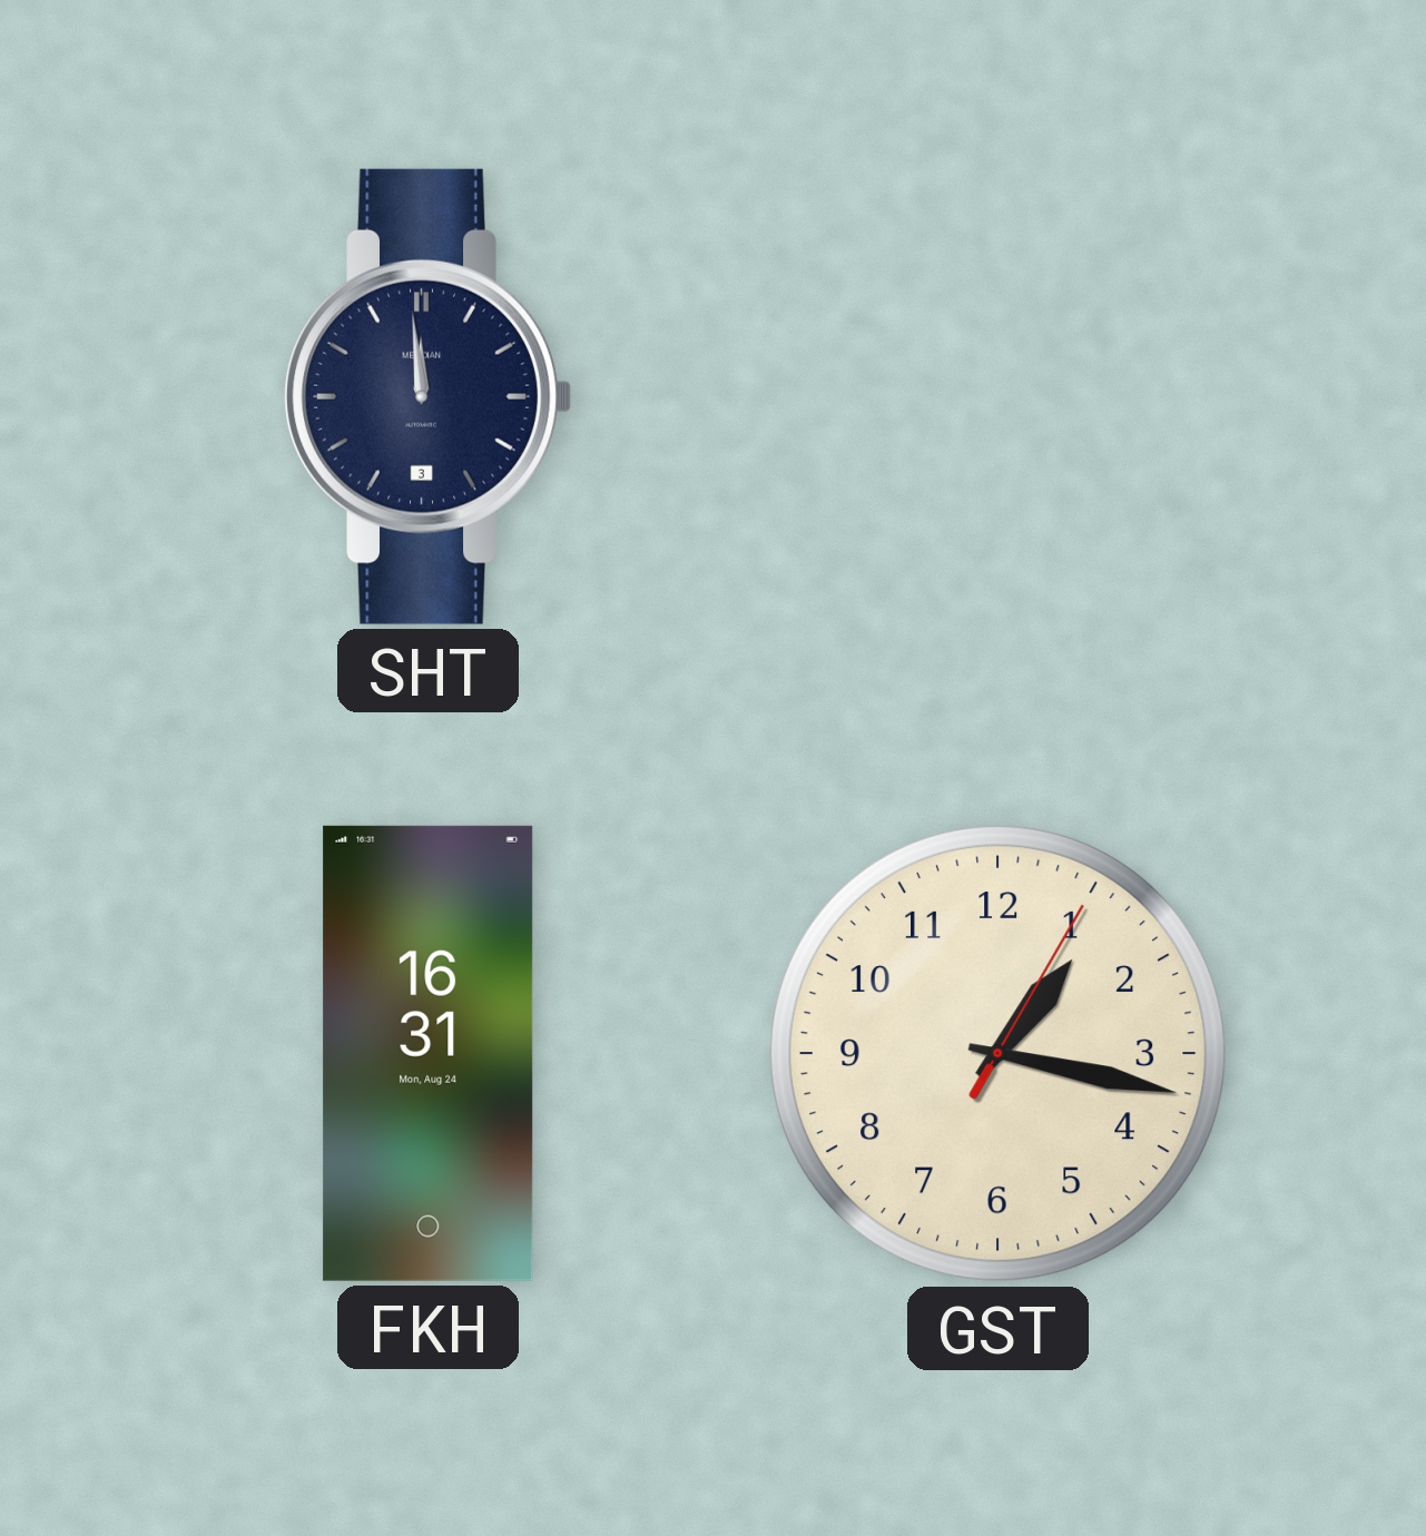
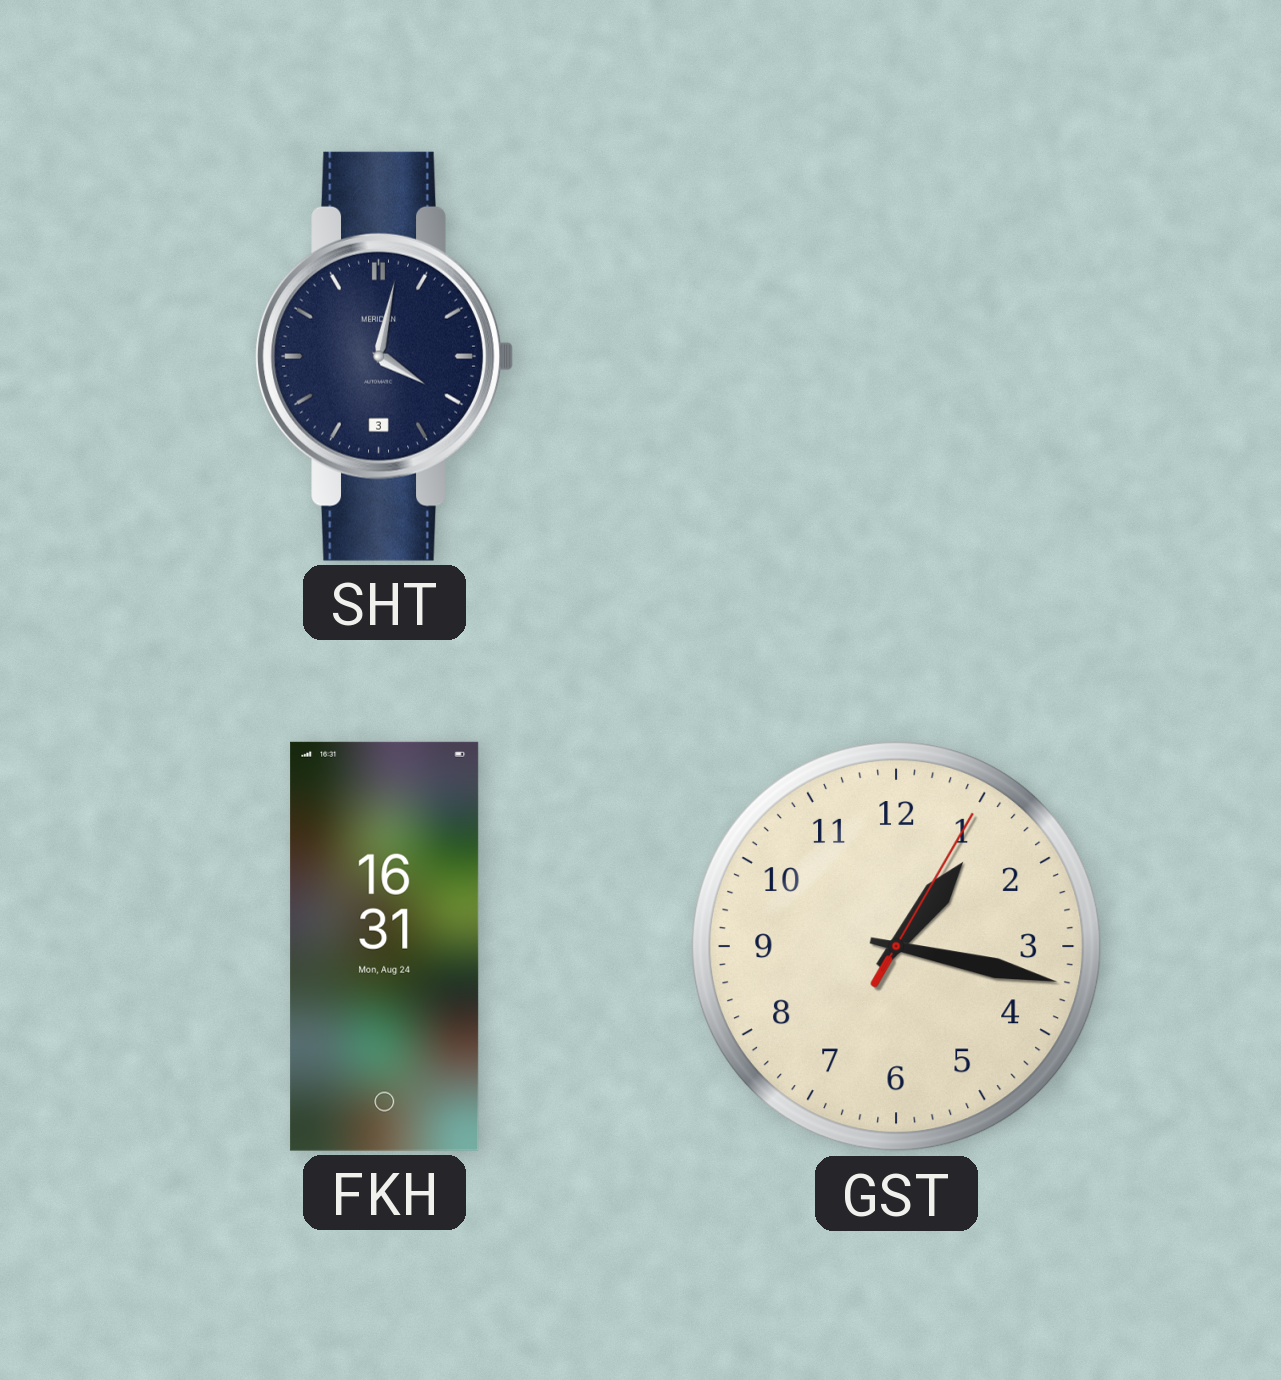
SHT: 11:59 -> 4:02 (384, 356)
